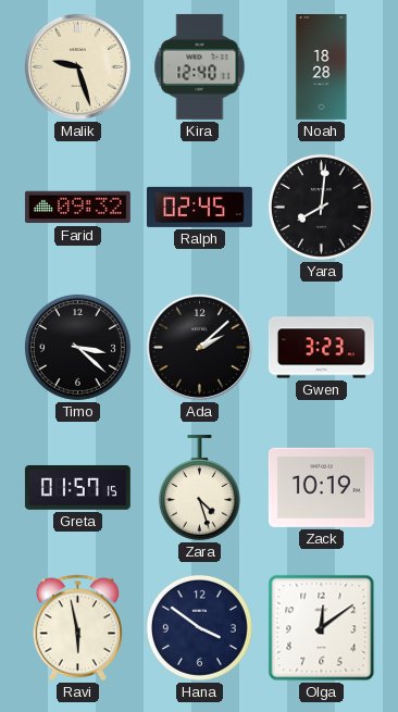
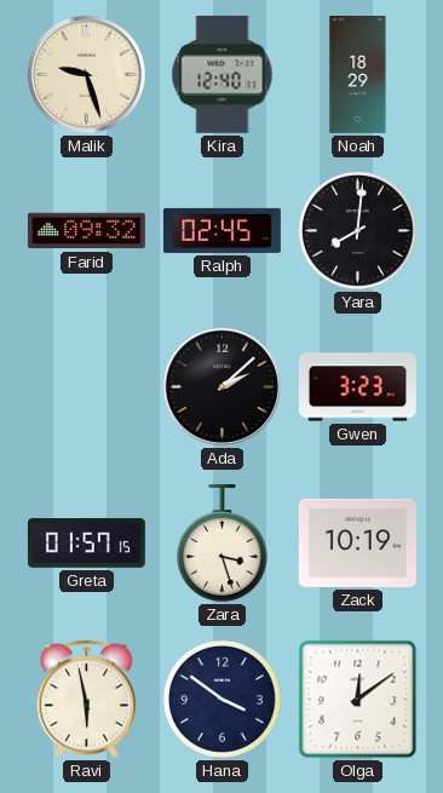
Noah: 18:28 -> 18:29 (358, 75)
Timo: 3:22 -> none (77, 347)
Zara: 4:27 -> 3:27 (221, 542)
